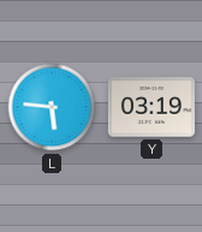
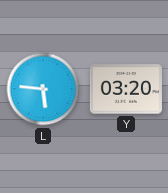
Y: 03:19 -> 03:20 (126, 89)
